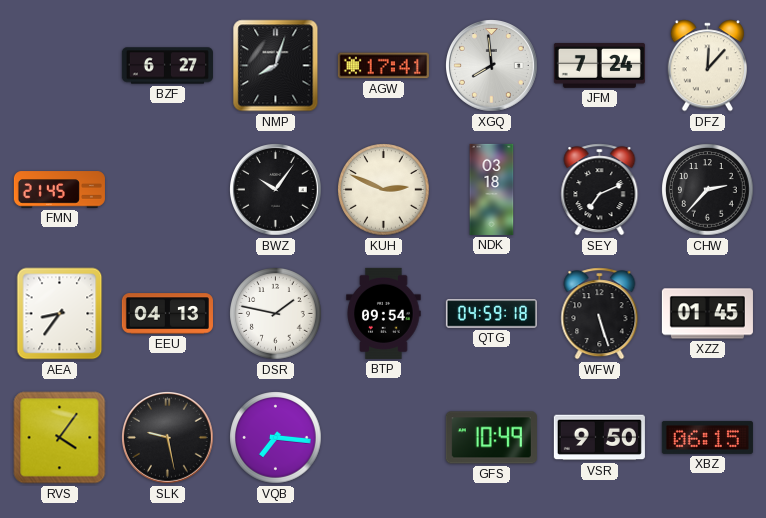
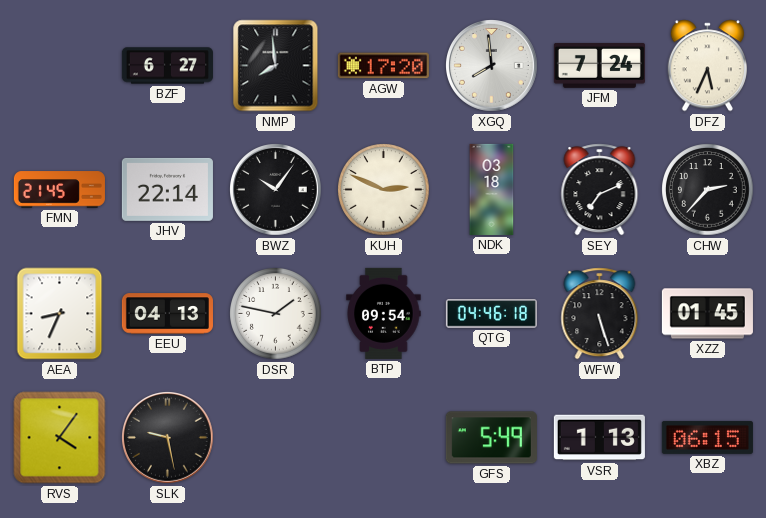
NMP: 8:03 -> 7:59 (276, 66)
AGW: 17:41 -> 17:20 (383, 66)
DFZ: 12:07 -> 5:34 (707, 66)
JHV: none -> 22:14 (167, 189)
AEA: 8:36 -> 8:34 (60, 314)
QTG: 04:59 -> 04:46 (491, 314)
VQB: 7:16 -> none (276, 438)
GFS: 10:49 -> 5:49 (491, 438)
VSR: 9:50 -> 1:13 (599, 438)
